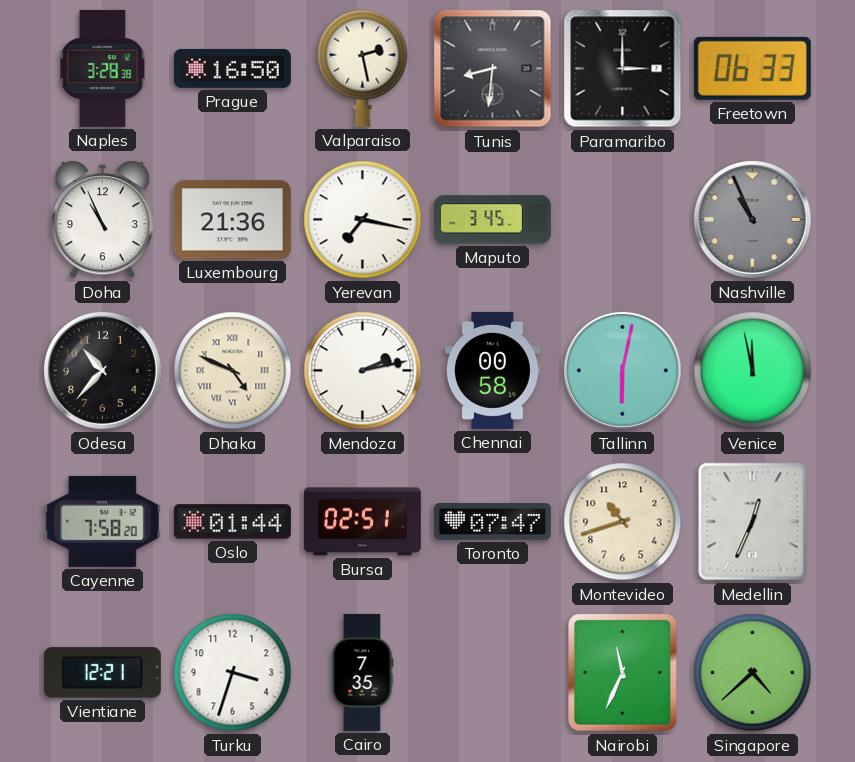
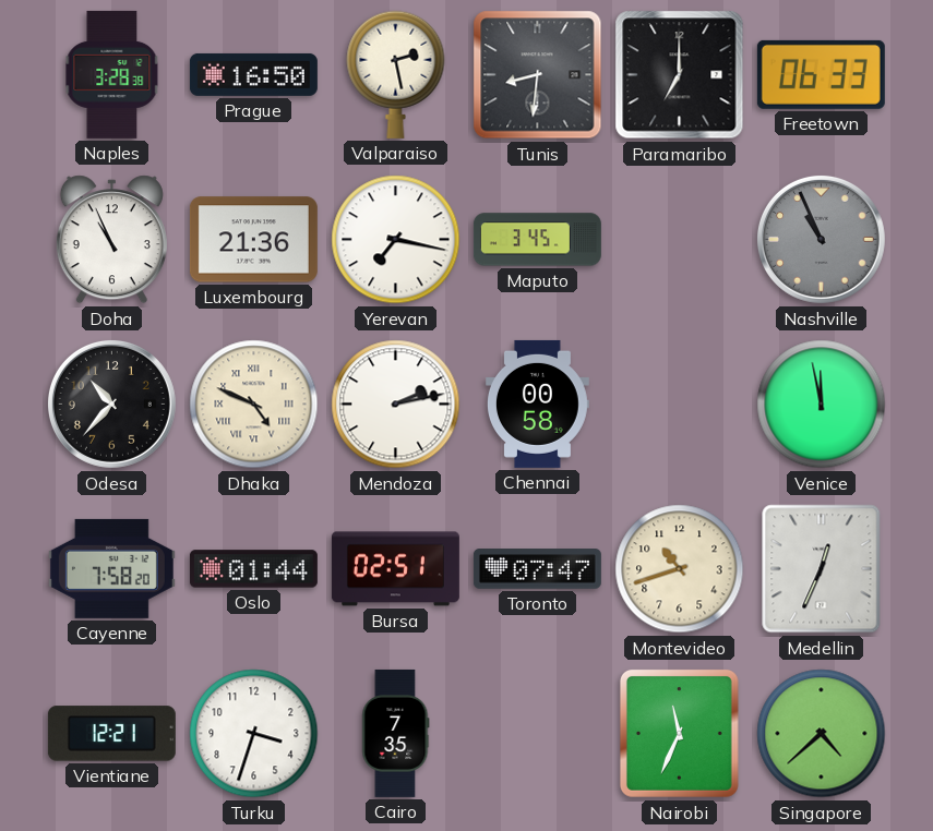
Paramaribo: 3:00 -> 7:00 (680, 75)
Tallinn: 6:02 -> none (622, 370)
